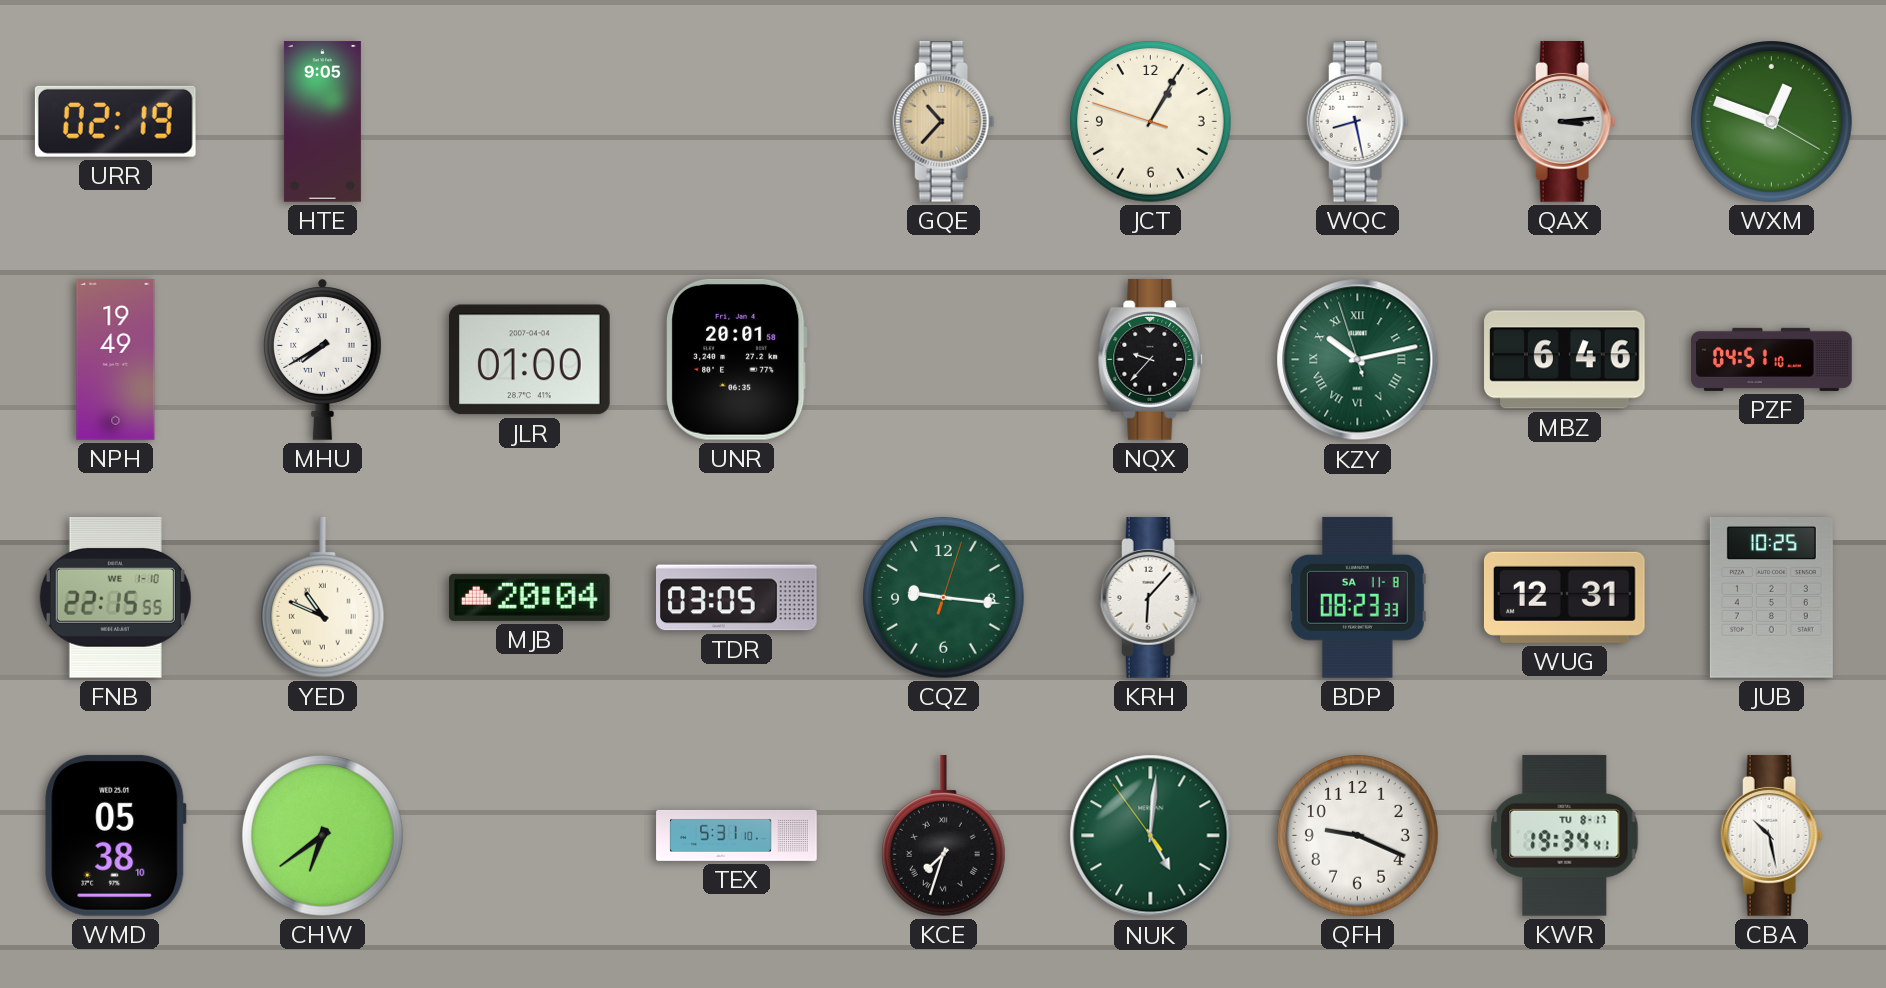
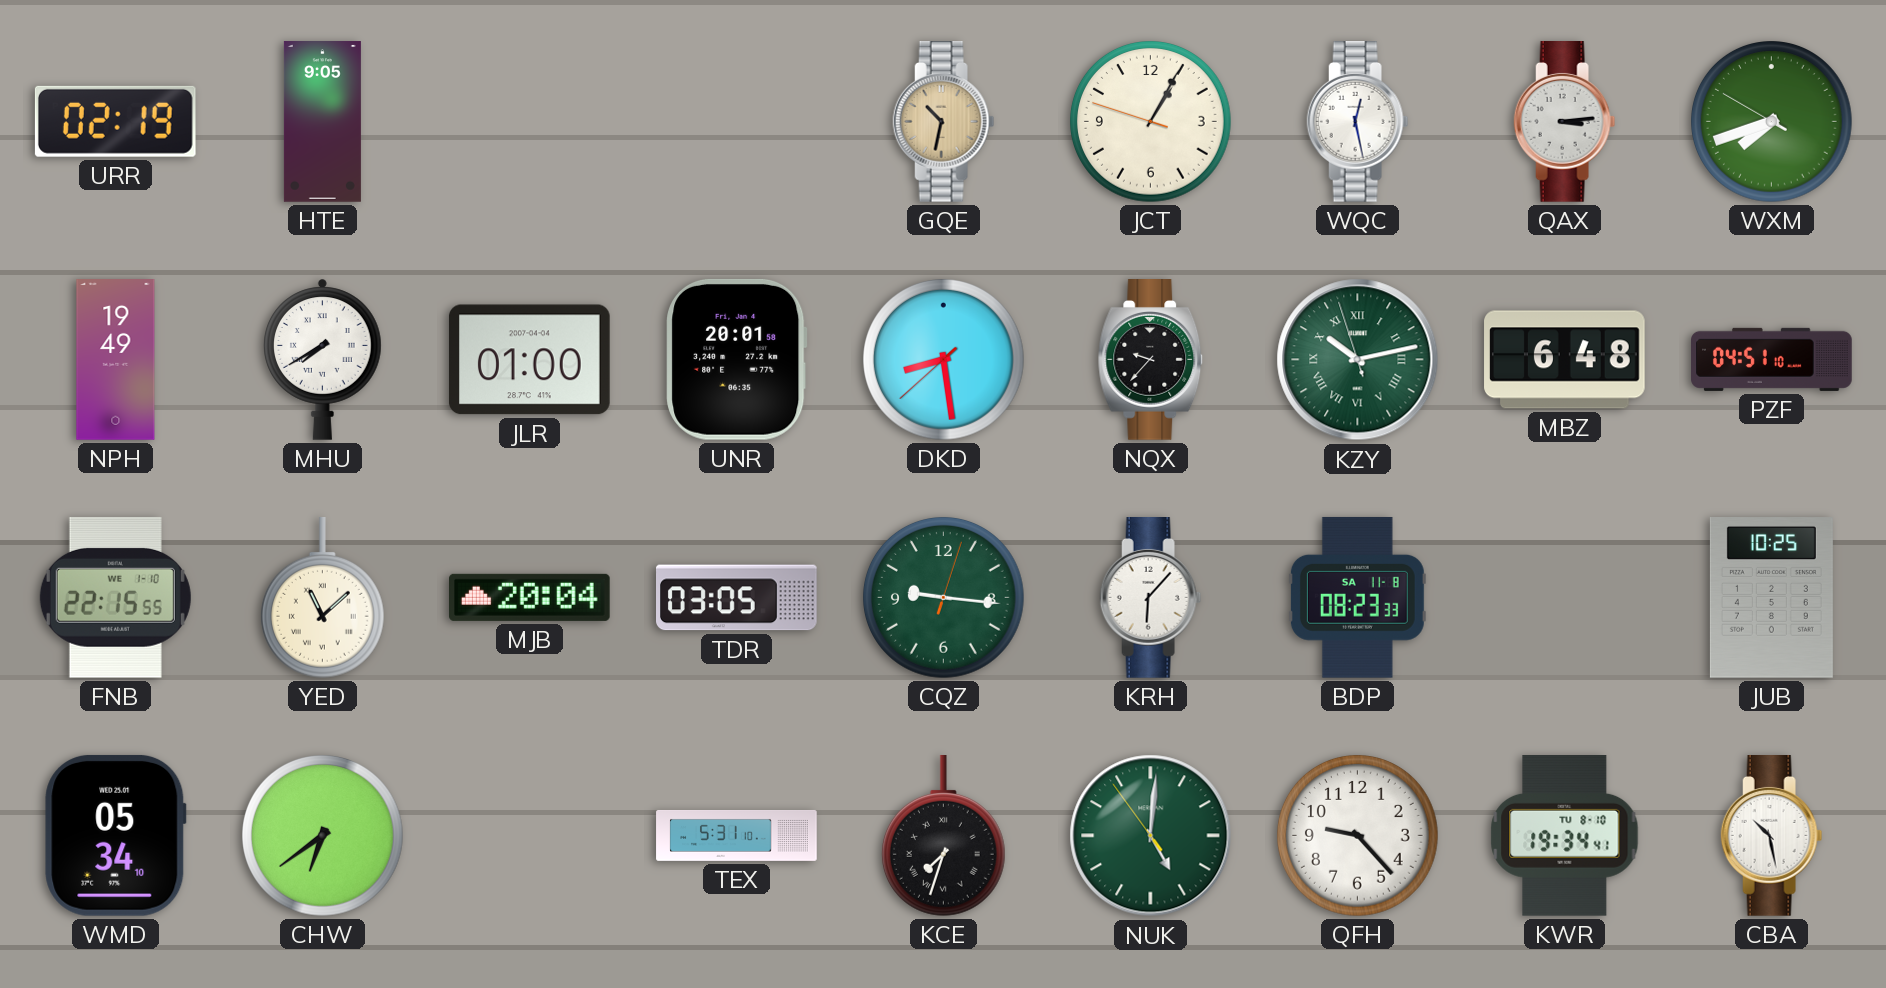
GQE: 10:37 -> 10:32 (944, 122)
WQC: 8:28 -> 12:28 (1358, 122)
WXM: 12:48 -> 7:41 (1772, 122)
DKD: none -> 8:28 (944, 360)
MBZ: 6:46 -> 6:48 (1565, 360)
YED: 10:49 -> 11:08 (322, 598)
WUG: 12:31 -> none (1564, 597)
WMD: 05:38 -> 05:34 (116, 835)
QFH: 9:19 -> 9:23 (1358, 836)
KWR date: TU 8-17 -> TU 8-10 (1565, 836)
